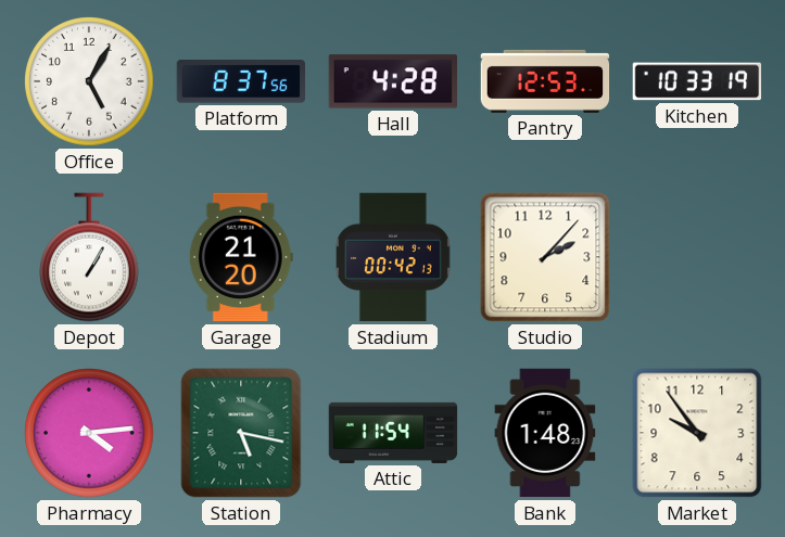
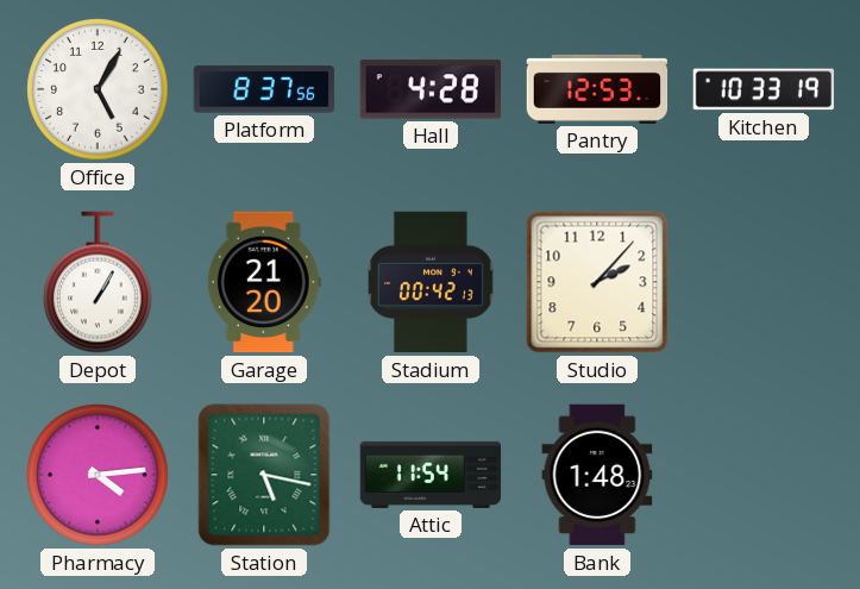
Market: 9:54 -> none (697, 433)
